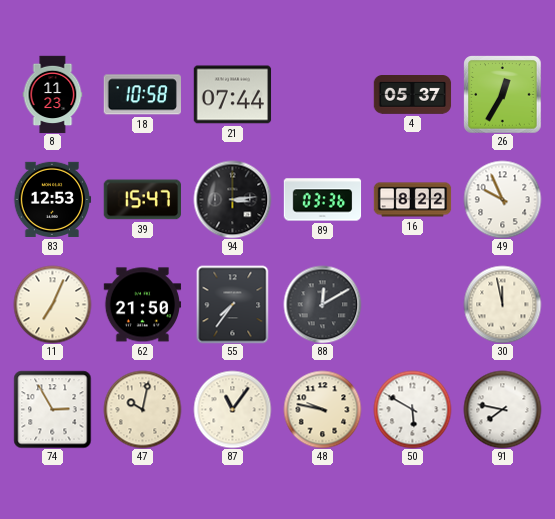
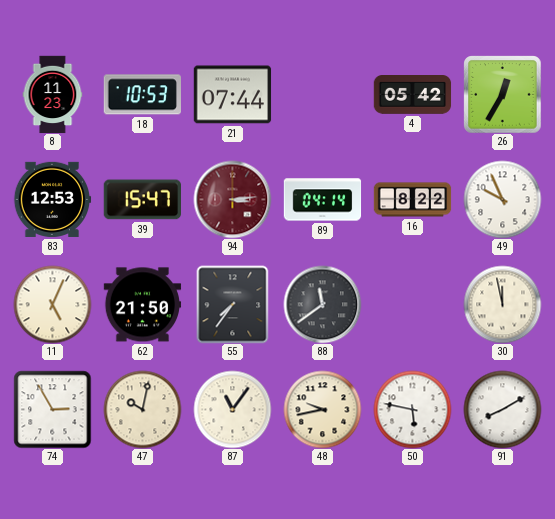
18: 10:58 -> 10:53 (142, 95)
4: 05:37 -> 05:42 (412, 95)
94 dial: black -> burgundy (232, 199)
89: 03:36 -> 04:14 (322, 200)
11: 7:04 -> 5:04 (52, 304)
88: 12:10 -> 11:39 (322, 304)
48: 9:47 -> 9:43 (322, 409)
50: 5:50 -> 5:47 (412, 409)
91: 7:47 -> 8:10 (502, 409)
